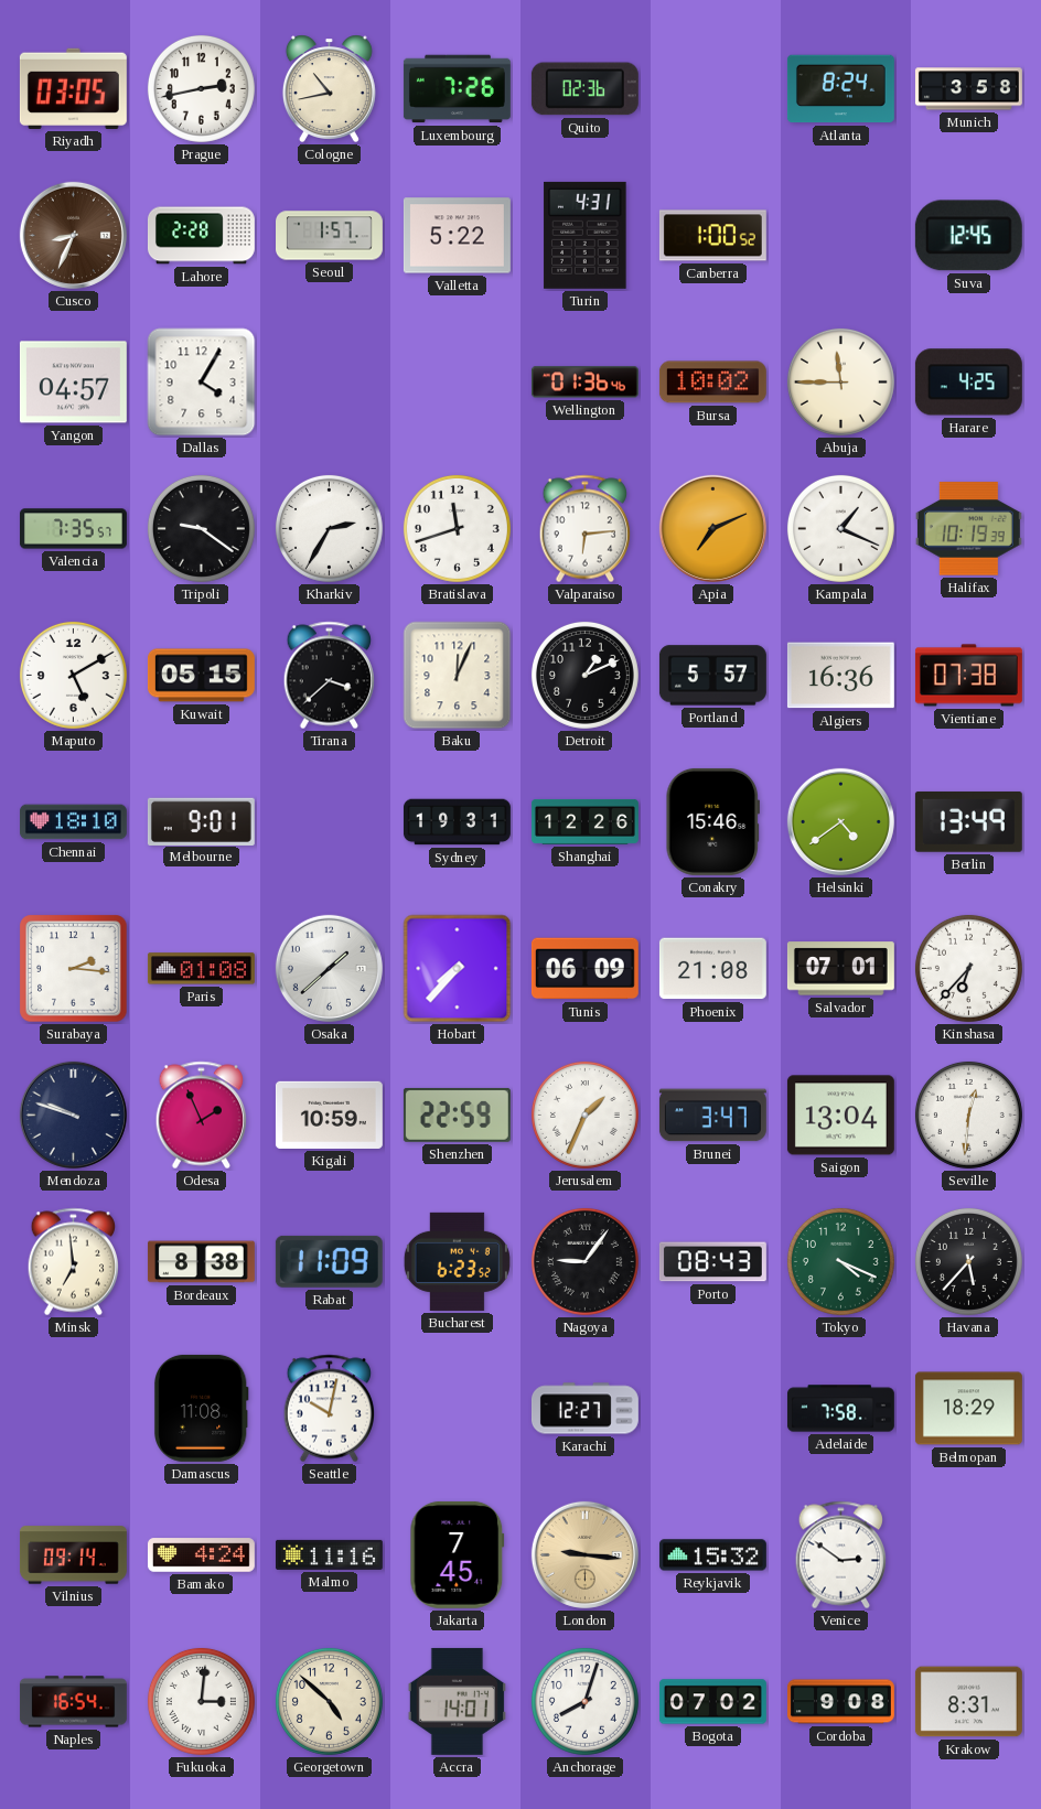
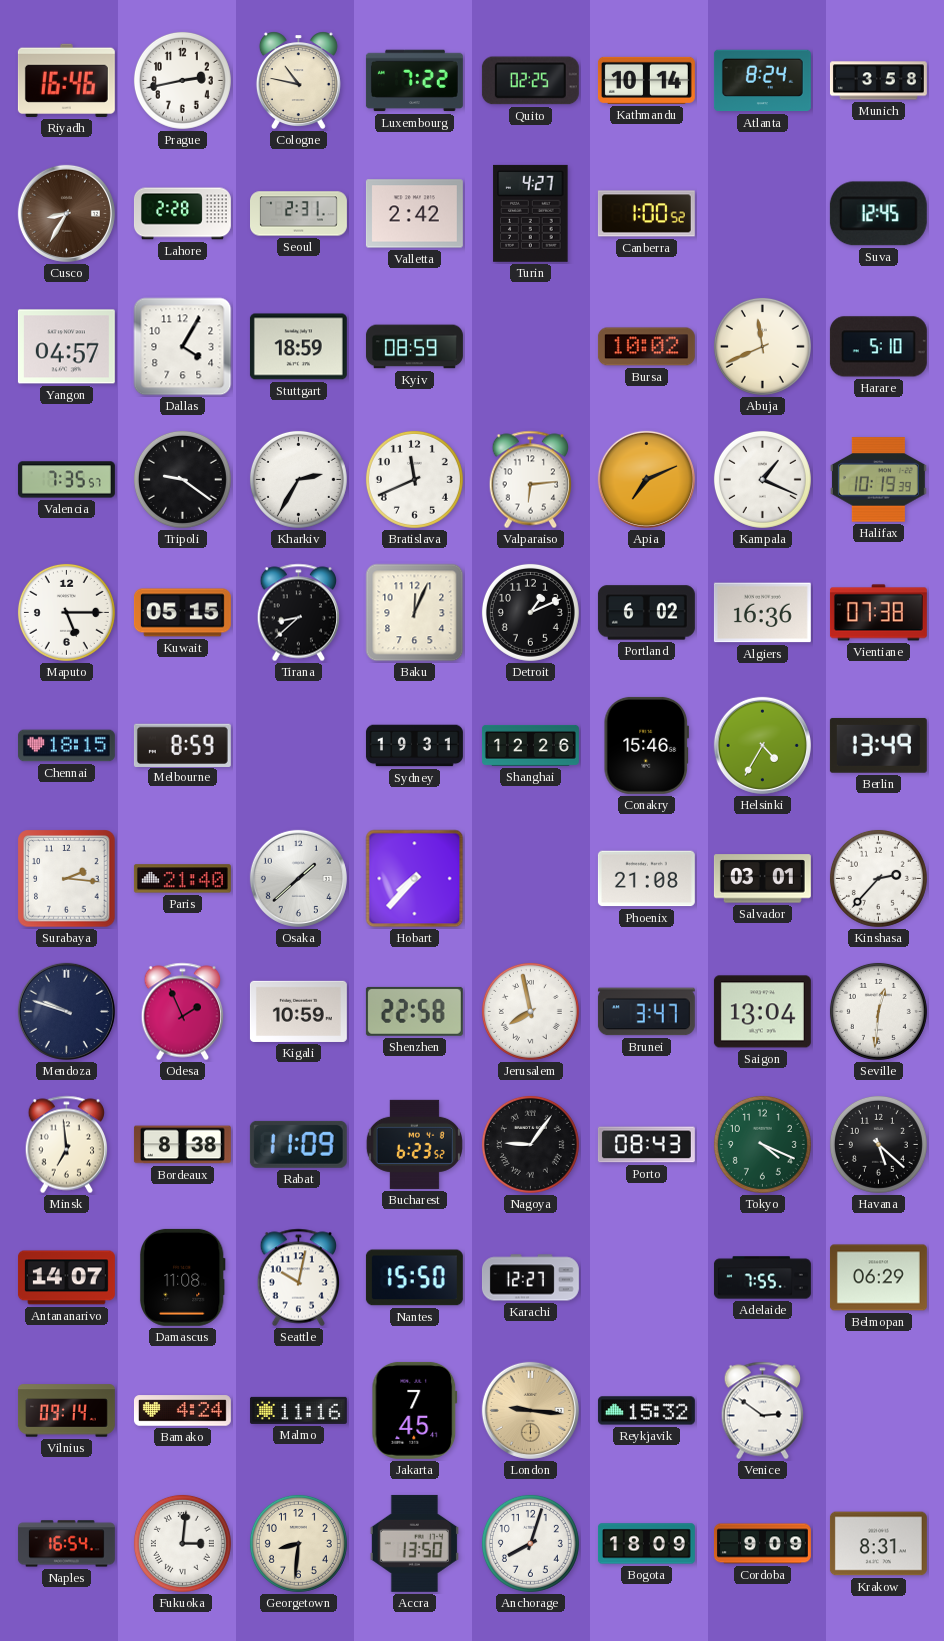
Riyadh: 03:05 -> 16:46 (66, 80)
Cologne: 10:43 -> 10:47 (298, 80)
Luxembourg: 7:26 -> 7:22 (414, 81)
Quito: 02:36 -> 02:25 (530, 81)
Kathmandu: none -> 10:14 (646, 80)
Cusco: 8:34 -> 8:35 (66, 213)
Seoul: 1:57 -> 2:31 (299, 214)
Valletta: 5:22 -> 2:42 (414, 214)
Turin: 4:31 -> 4:27 (531, 213)
Stuttgart: none -> 18:59 (298, 347)
Kyiv: none -> 08:59 (414, 347)
Wellington: 01:36 -> none (584, 383)
Abuja: 11:45 -> 11:41 (762, 346)
Harare: 4:25 -> 5:10 (878, 347)
Bratislava: 11:42 -> 11:41 (414, 479)
Maputo: 5:10 -> 5:15 (66, 612)
Tirana: 3:38 -> 8:38 (299, 613)
Portland: 5:57 -> 6:02 (646, 613)
Chennai: 18:10 -> 18:15 (66, 746)
Melbourne: 9:01 -> 8:59 (182, 745)
Helsinki: 4:39 -> 4:35 (762, 745)
Paris: 01:08 -> 21:40 (182, 879)
Tunis: 06:09 -> none (584, 969)
Salvador: 07:01 -> 03:01 (762, 879)
Kinshasa: 6:37 -> 2:37 (878, 878)
Shenzhen: 22:59 -> 22:58 (414, 1011)
Jerusalem: 1:34 -> 7:58 (530, 1011)
Havana: 5:37 -> 5:22 (878, 1144)
Antananarivo: none -> 14:07 (66, 1278)
Nantes: none -> 15:50 (414, 1278)
Adelaide: 7:58 -> 7:55 (762, 1278)
Belmopan: 18:29 -> 06:29 (878, 1278)
Georgetown: 4:52 -> 8:31 (298, 1543)
Accra: 14:01 -> 13:50 (414, 1543)
Bogota: 07:02 -> 18:09 (646, 1544)
Cordoba: 9:08 -> 9:09 (763, 1544)
